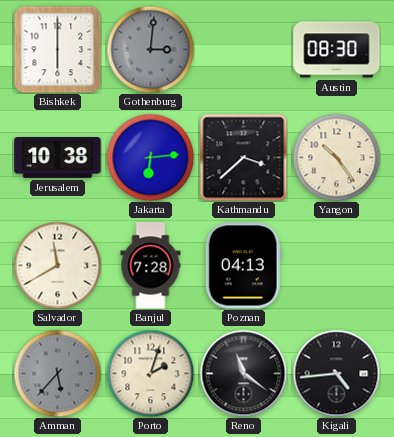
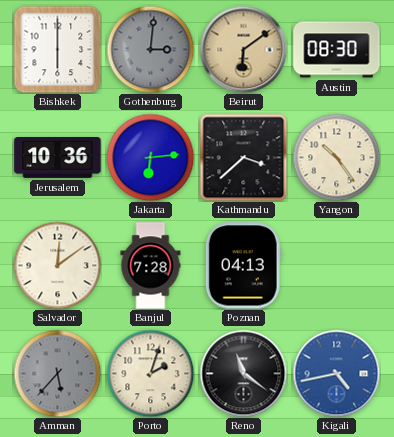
Beirut: none -> 6:09 (243, 49)
Jerusalem: 10:38 -> 10:36 (58, 158)
Salvador: 11:40 -> 12:09 (57, 265)
Kigali: 4:44 -> 4:43 (336, 373)
Kigali dial: black -> blue (336, 373)
